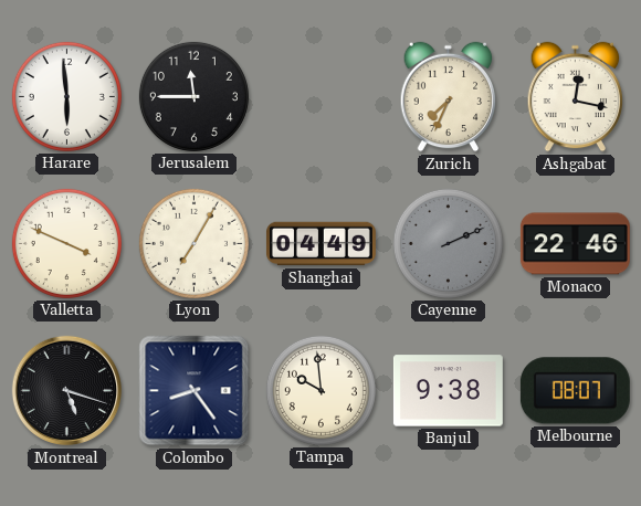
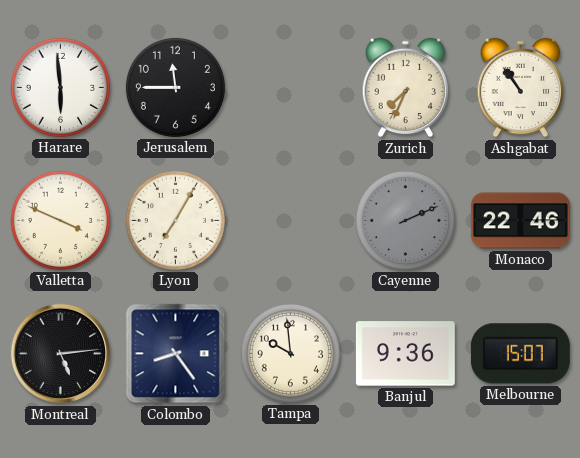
Ashgabat: 12:17 -> 10:54 (521, 88)
Shanghai: 04:49 -> none (320, 244)
Montreal: 5:18 -> 5:14 (61, 354)
Banjul: 9:38 -> 9:36 (405, 354)
Melbourne: 08:07 -> 15:07 (520, 354)
